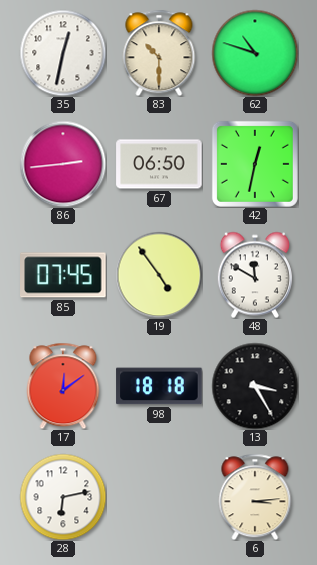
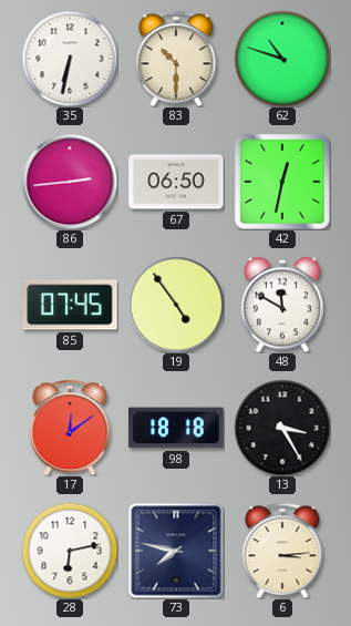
35: 12:32 -> 6:32 (70, 59)
73: none -> 7:47 (176, 551)
